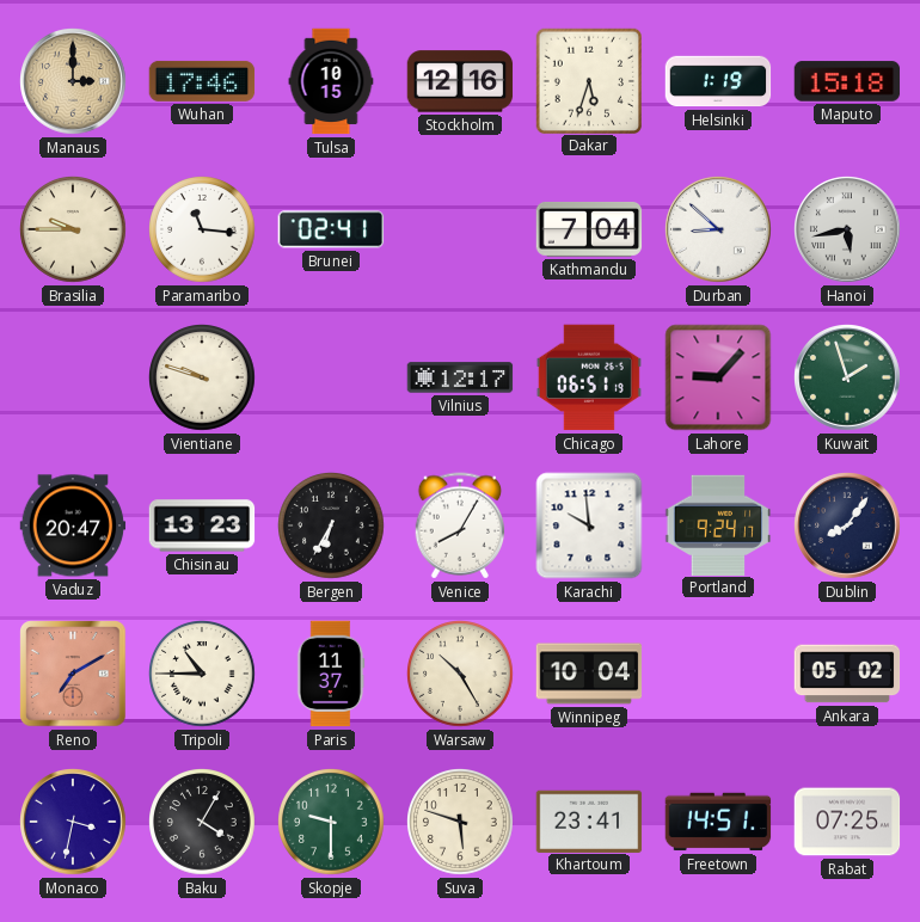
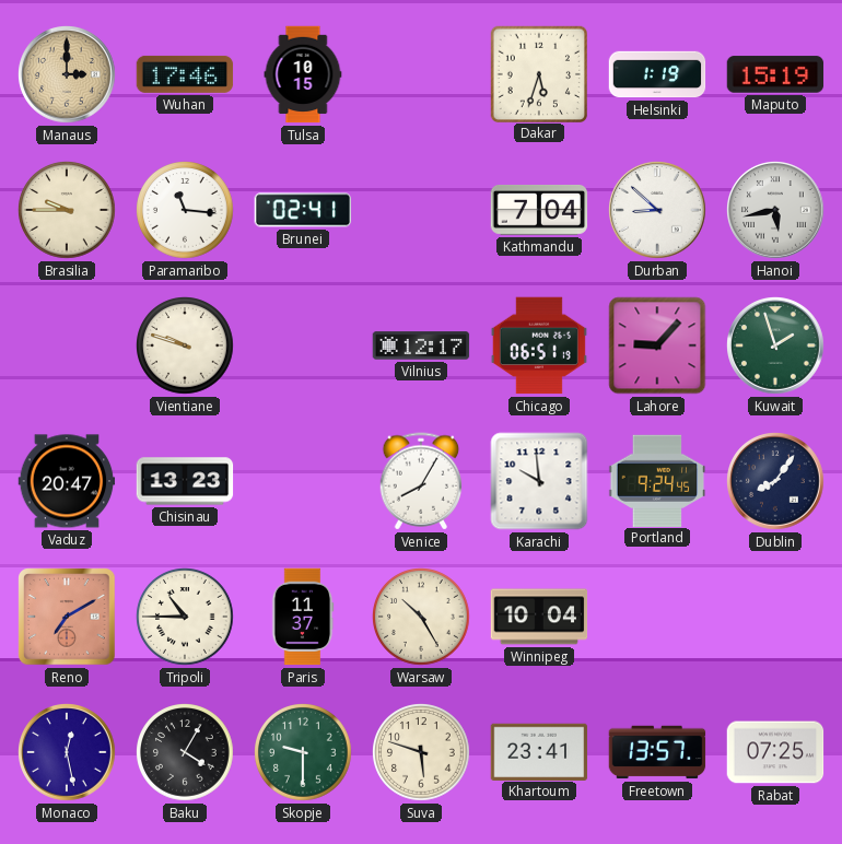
Stockholm: 12:16 -> none (460, 81)
Maputo: 15:18 -> 15:19 (775, 74)
Bergen: 6:35 -> none (332, 527)
Portland: 9:24:17 -> 9:24:45 (657, 480)
Ankara: 05:02 -> none (847, 674)
Monaco: 3:32 -> 12:28 (68, 753)
Freetown: 14:51 -> 13:57 (657, 752)
